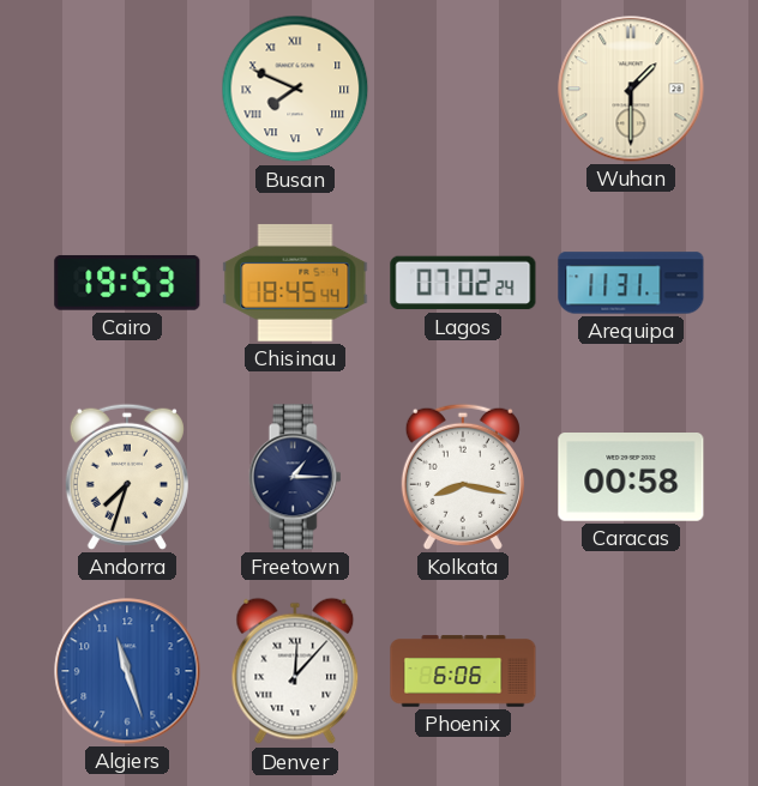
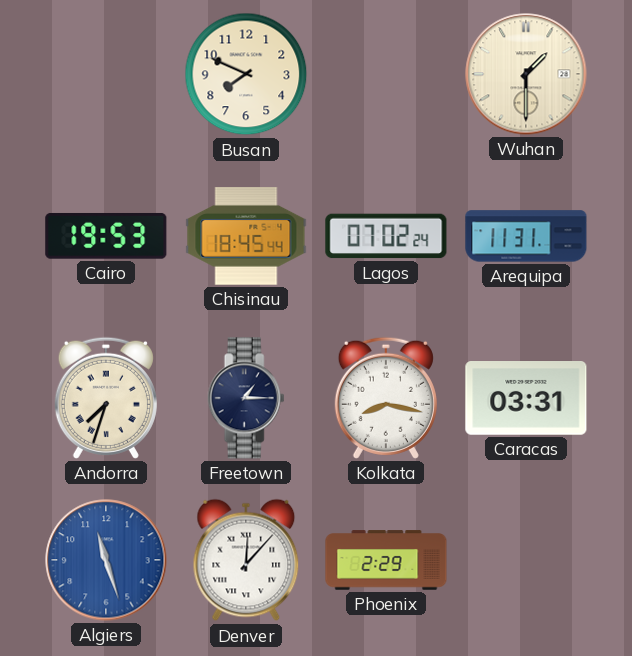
Busan numerals: Roman -> Arabic (246, 74)
Caracas: 00:58 -> 03:31 (526, 398)
Phoenix: 6:06 -> 2:29 (386, 560)
